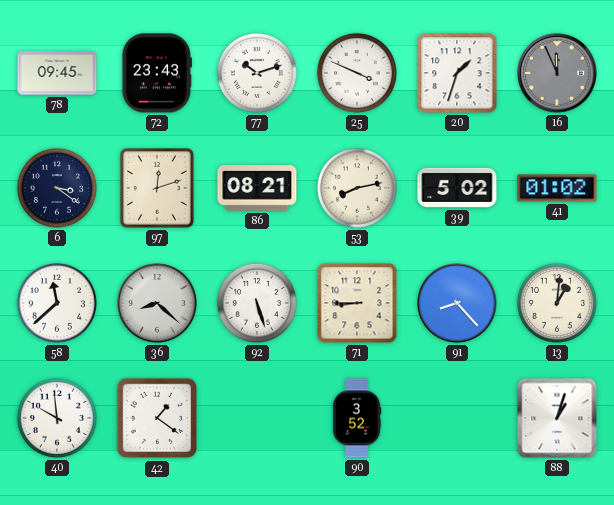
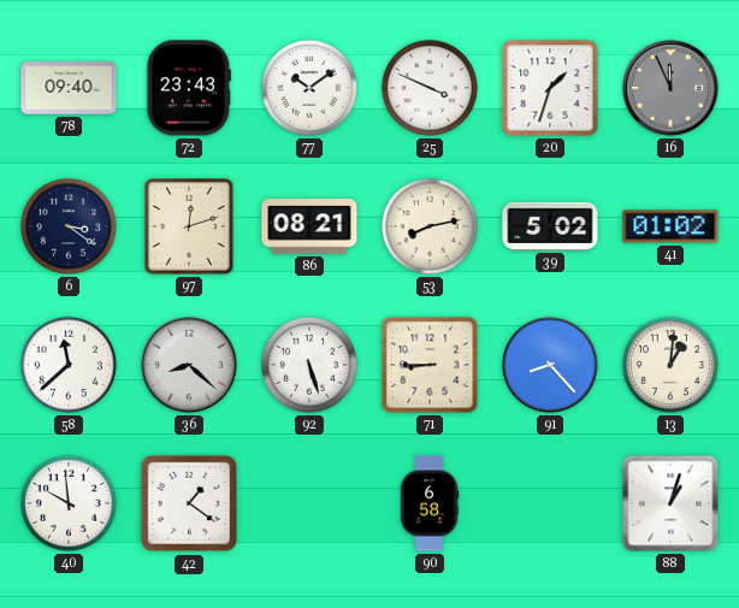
78: 09:45 -> 09:40 (69, 88)
77: 10:12 -> 10:09 (309, 88)
90: 3:52 -> 6:58 (430, 503)
